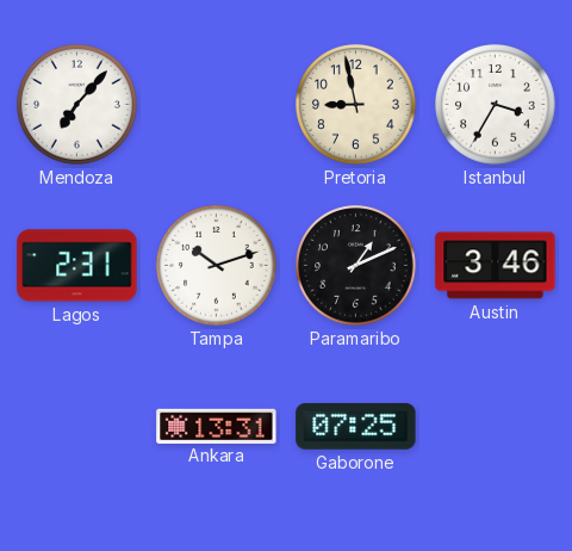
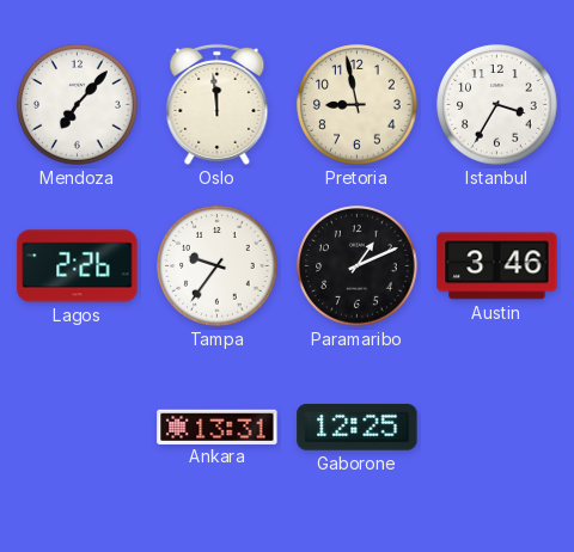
Oslo: none -> 11:59 (218, 104)
Lagos: 2:31 -> 2:26 (78, 266)
Tampa: 10:12 -> 9:36 (218, 266)
Gaborone: 07:25 -> 12:25 (358, 428)
